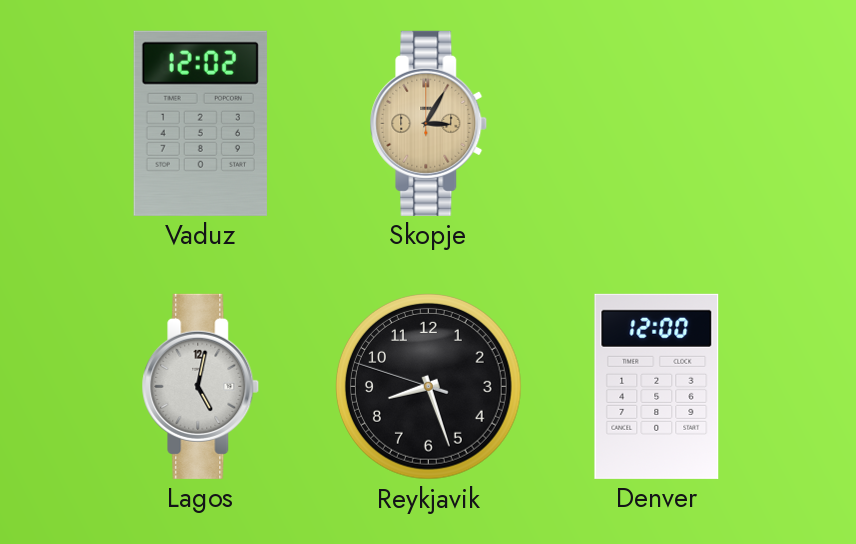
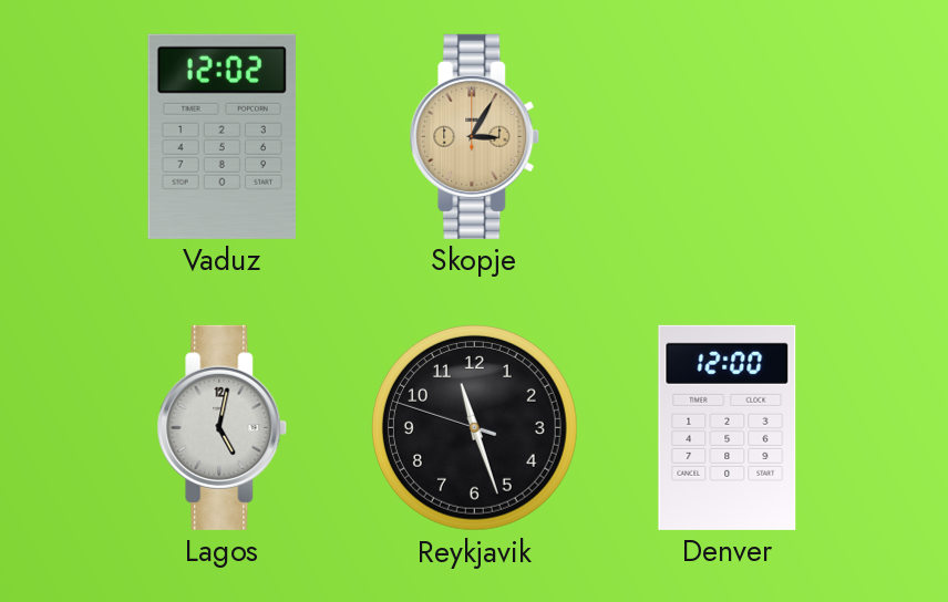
Reykjavik: 8:26 -> 11:26 (475, 428)
